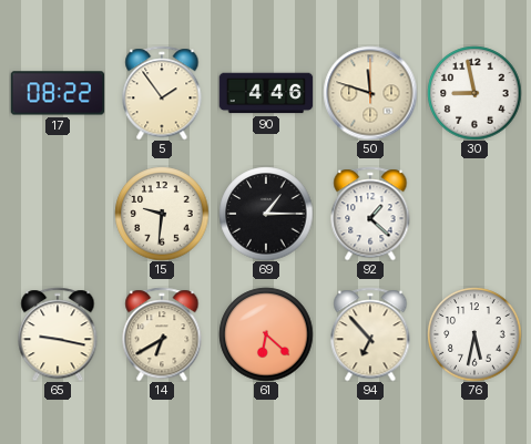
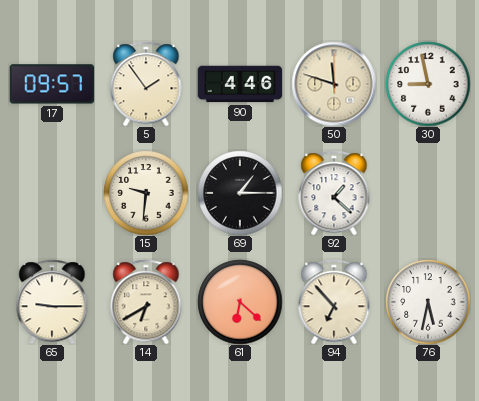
17: 08:22 -> 09:57 (52, 84)
65: 9:17 -> 9:15 (52, 302)
